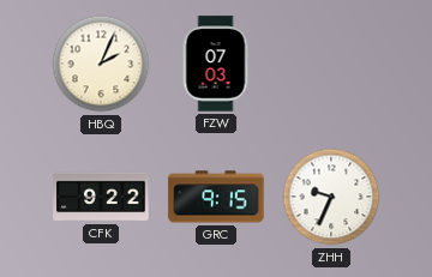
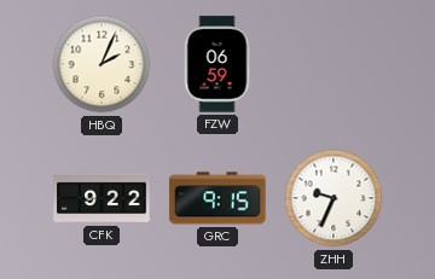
FZW: 07:03 -> 06:59 (217, 64)
